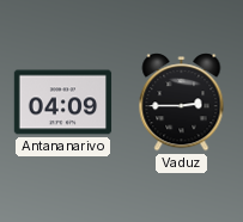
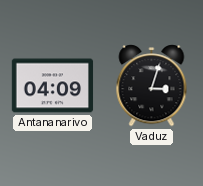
Vaduz: 2:45 -> 3:03 (152, 86)
